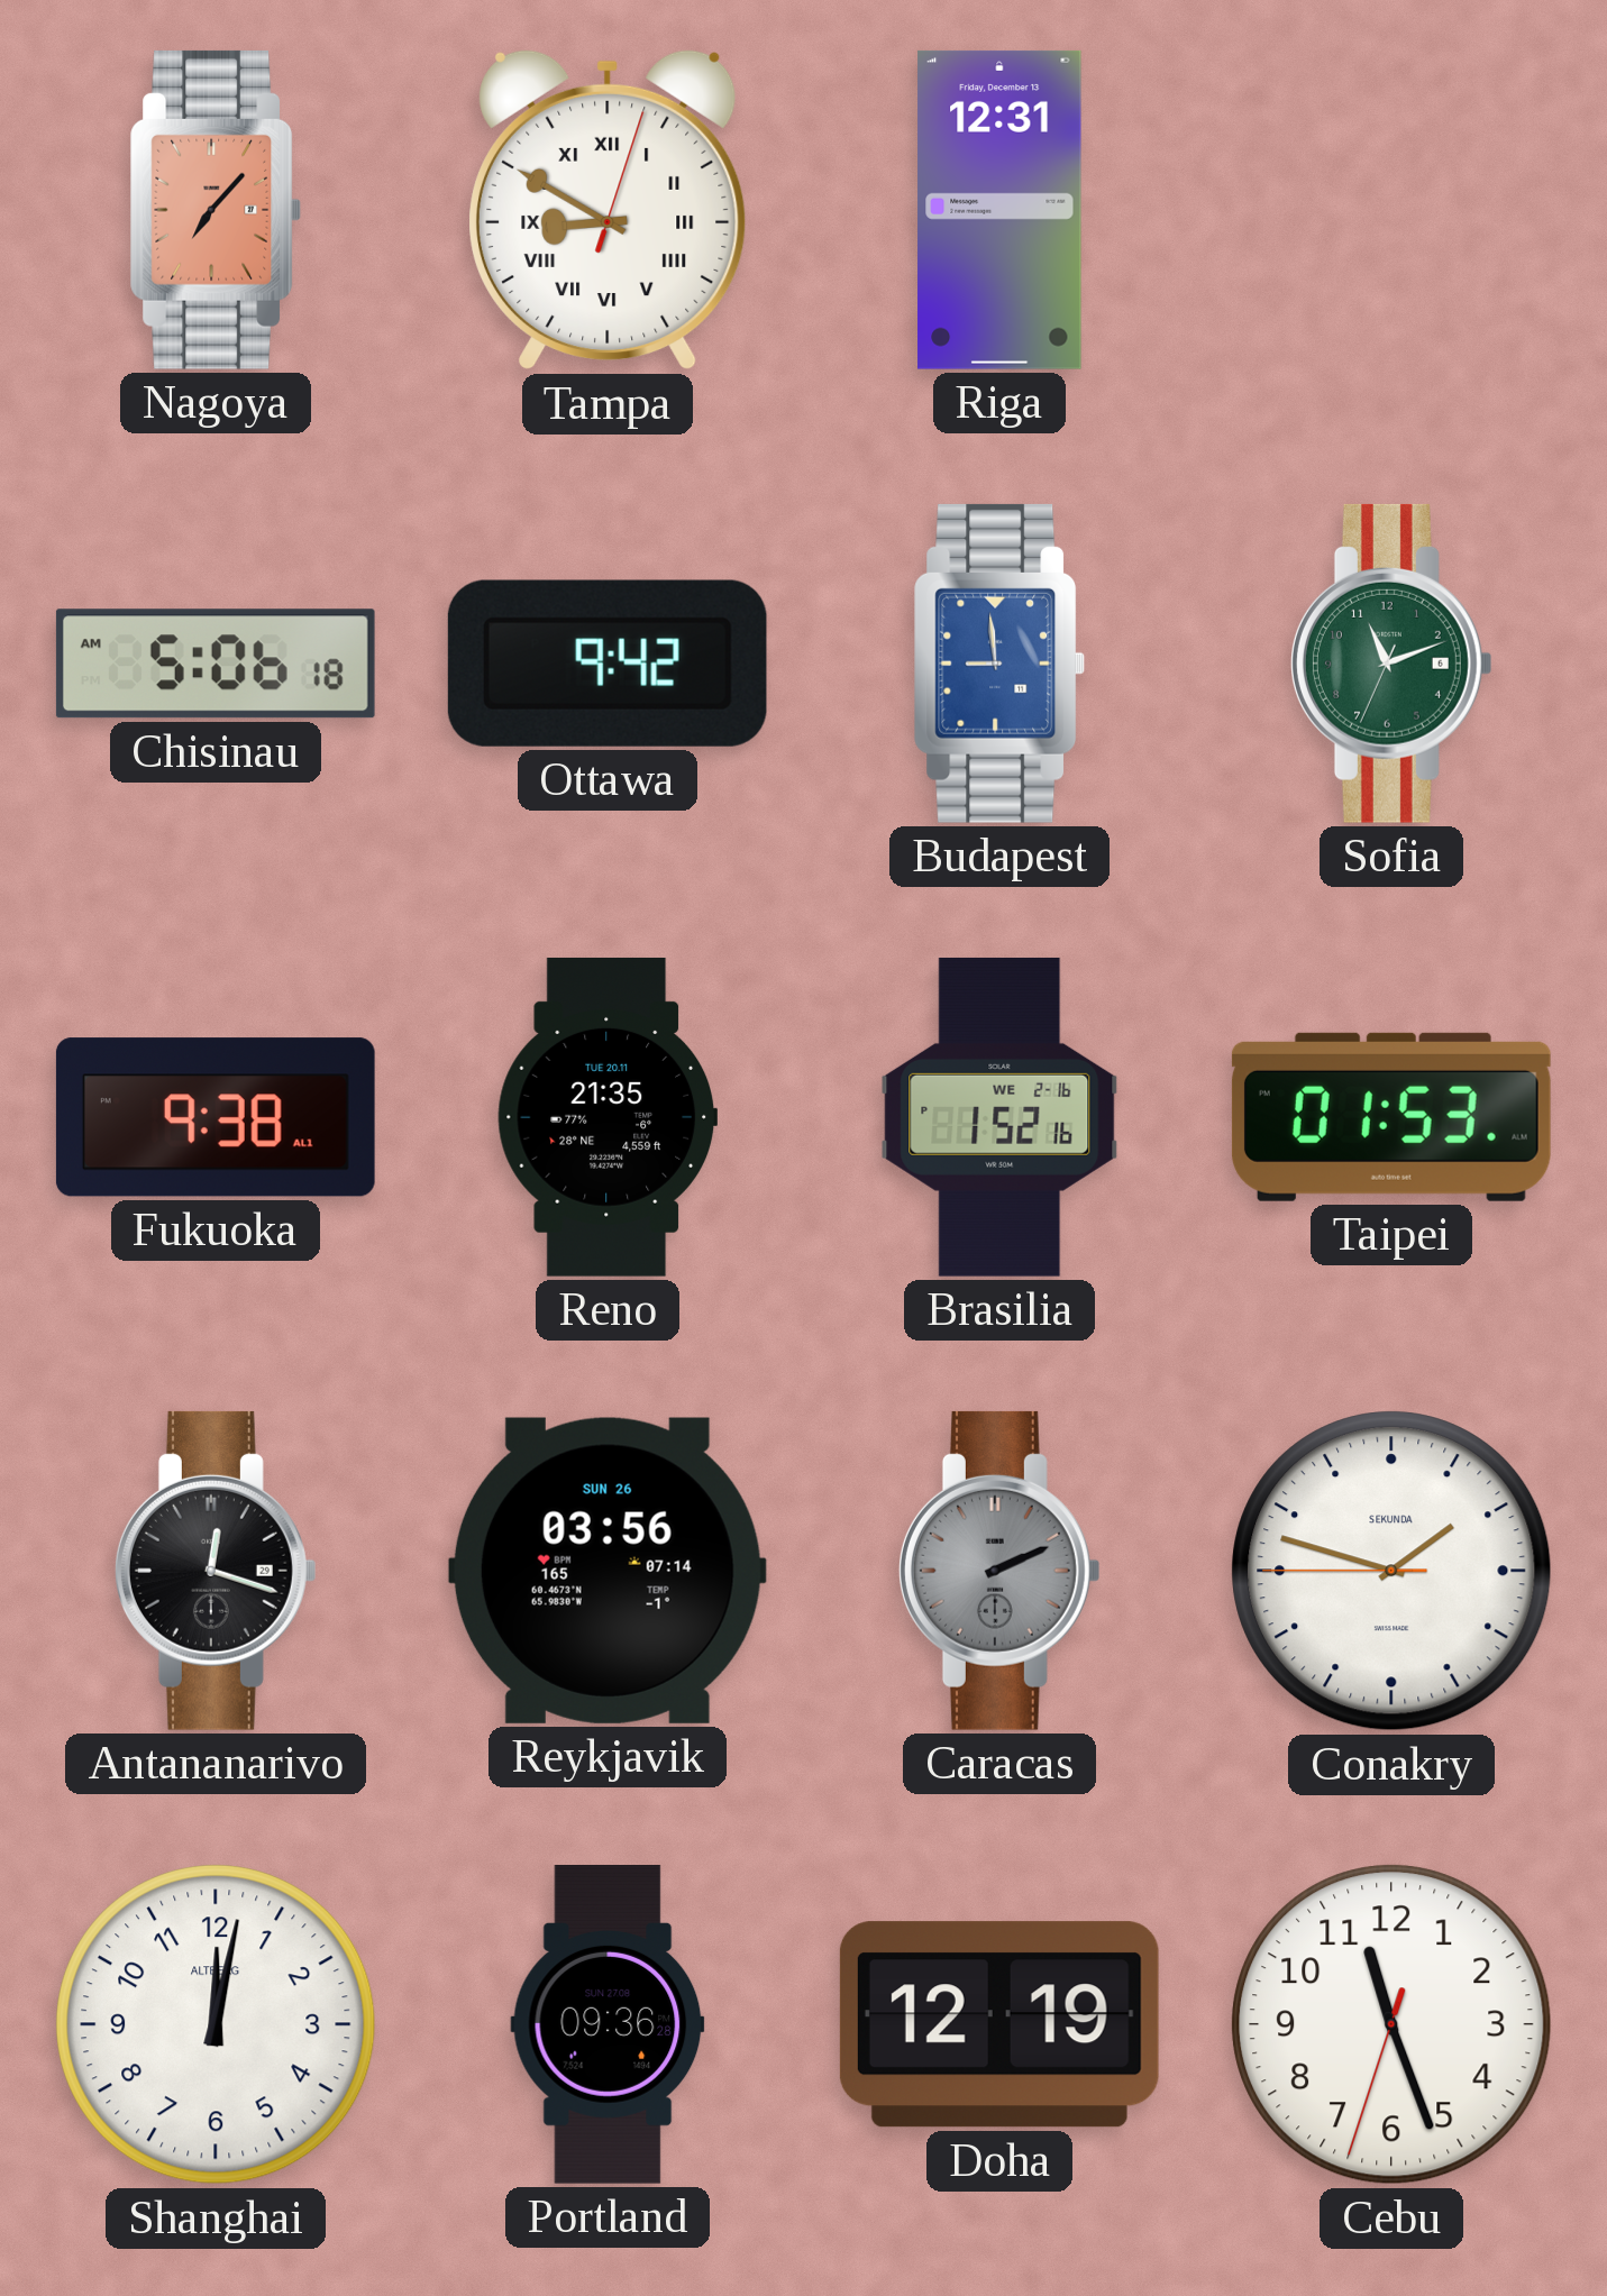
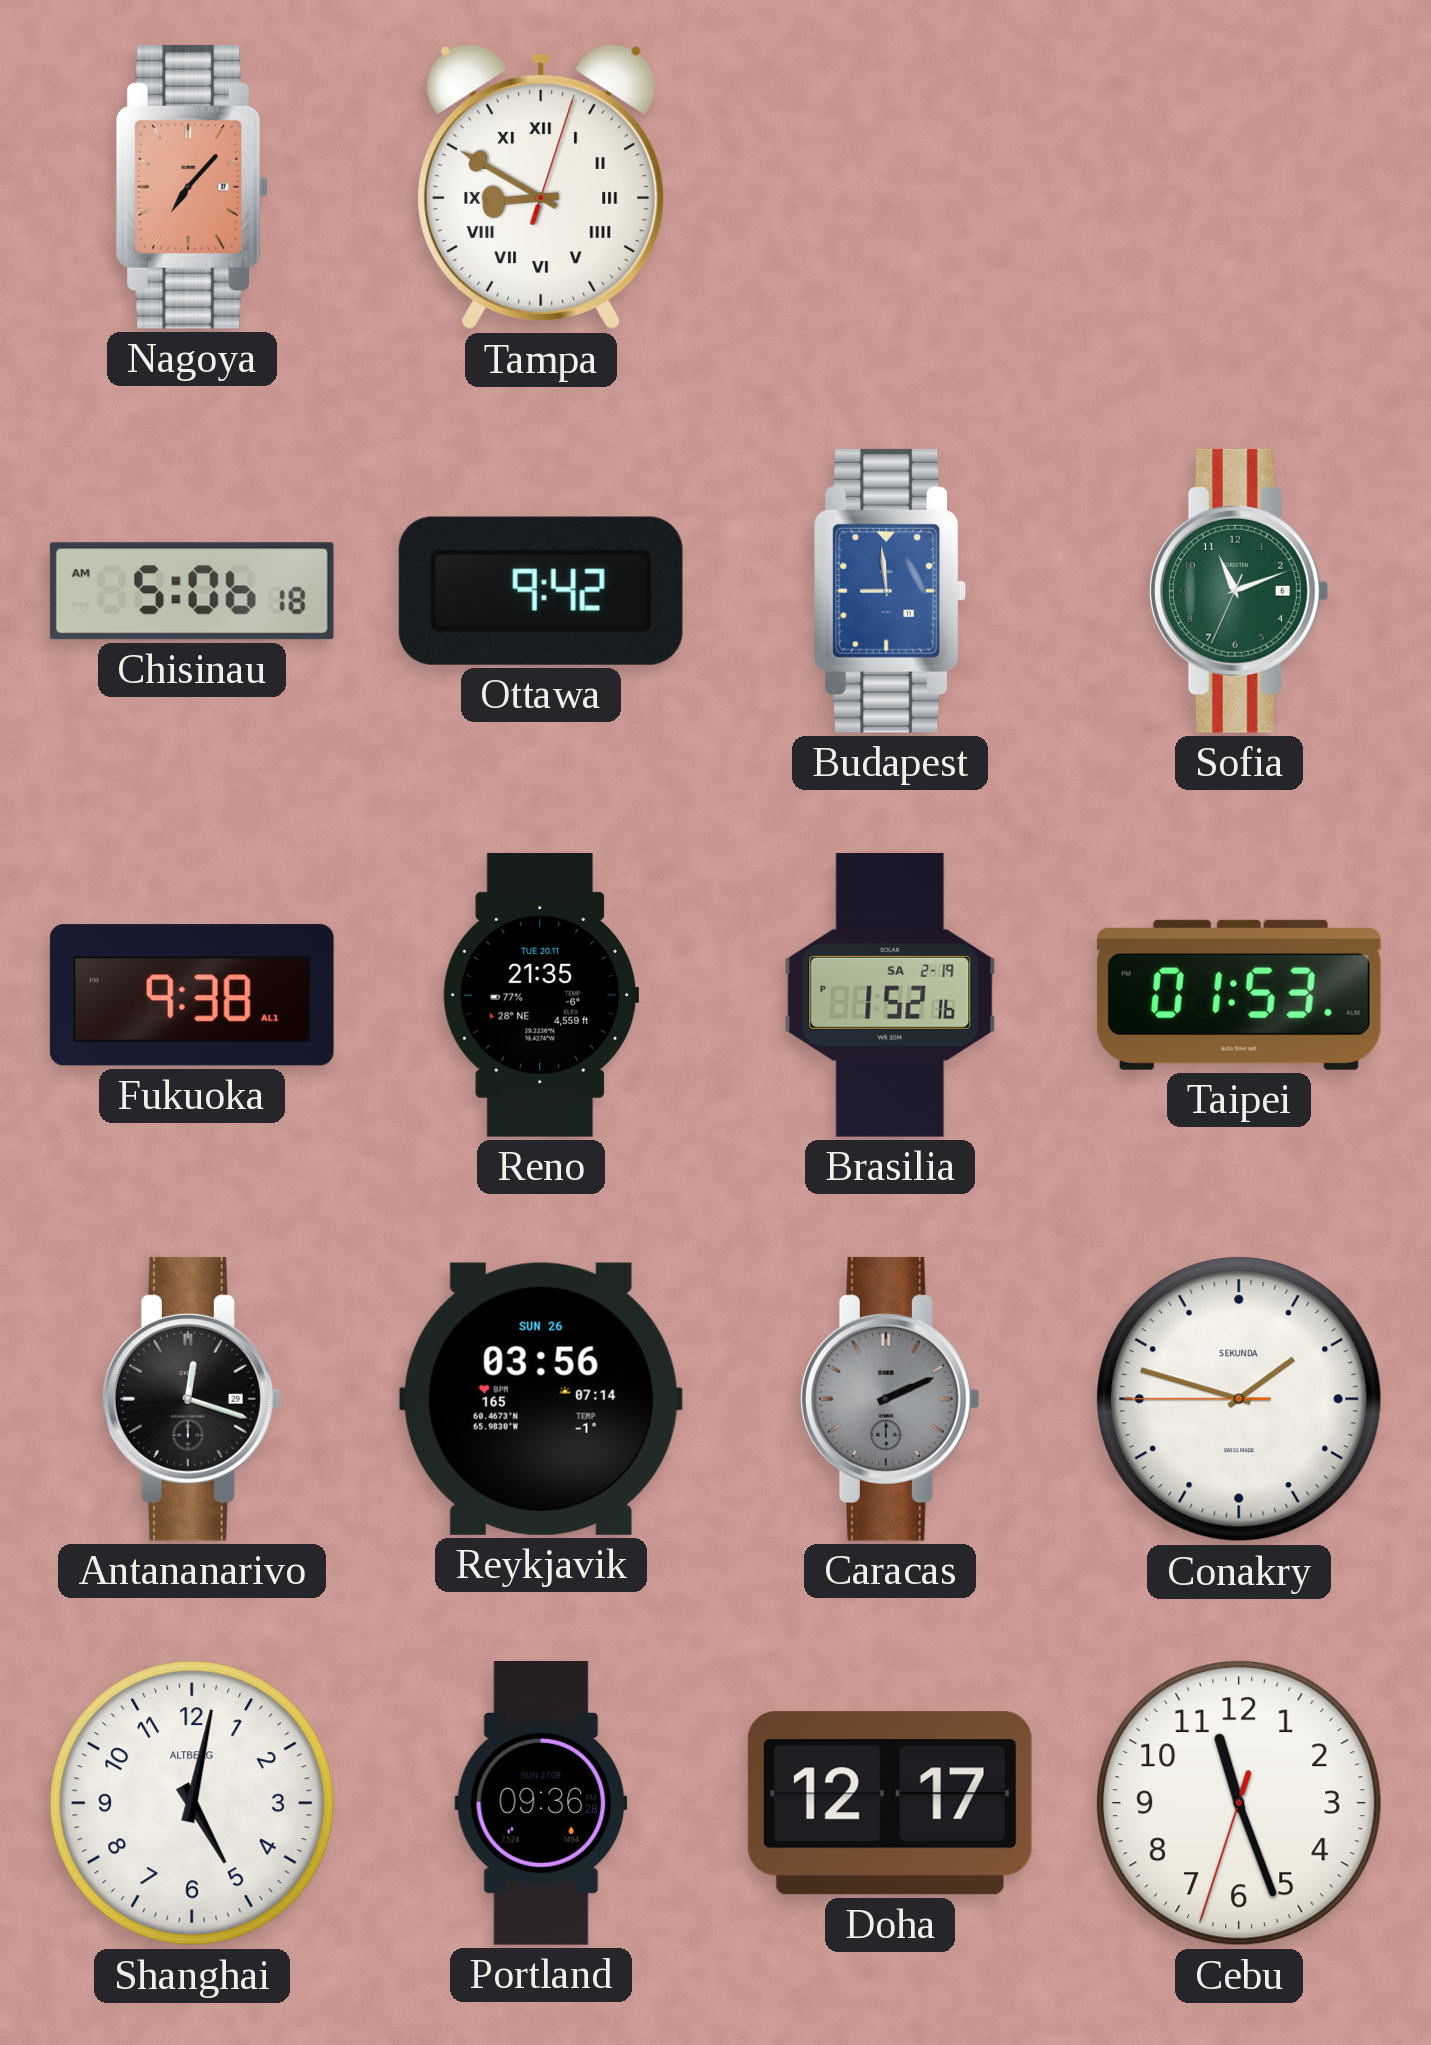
Riga: 12:31 -> none (999, 210)
Brasilia date: WE 2-16 -> SA 2-19 (890, 995)
Shanghai: 12:02 -> 5:02 (192, 1803)
Doha: 12:19 -> 12:17 (890, 1803)
